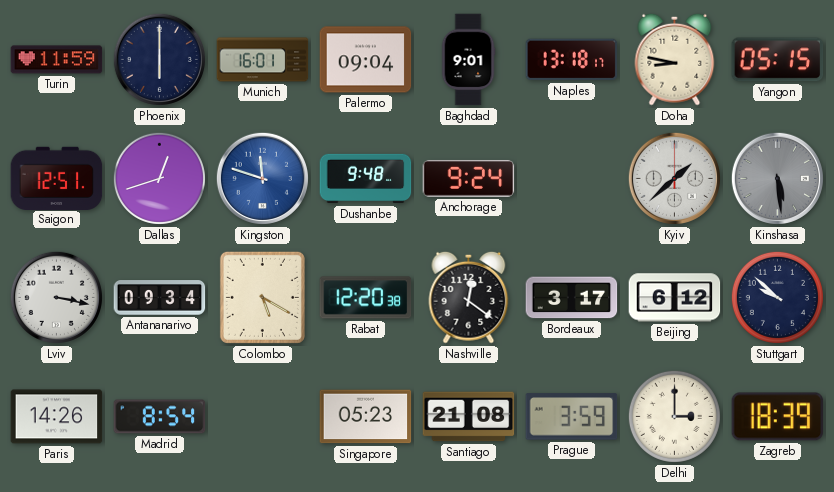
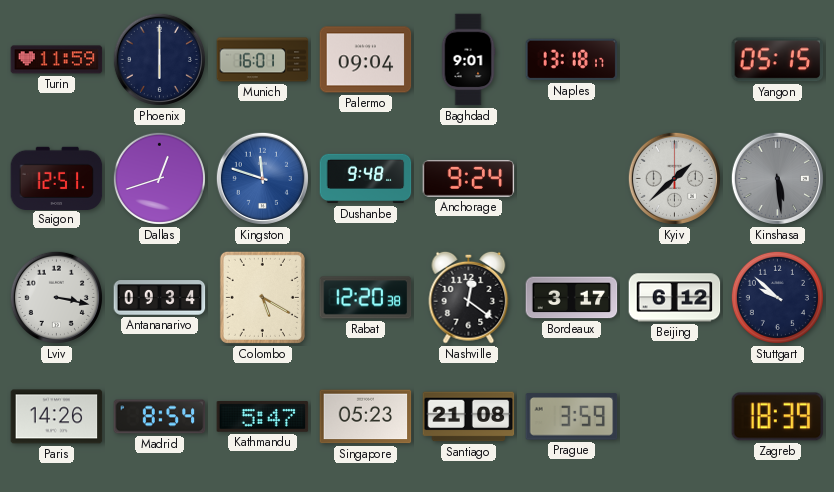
Doha: 8:47 -> none (675, 59)
Kathmandu: none -> 5:47 (263, 417)
Delhi: 3:00 -> none (674, 416)
